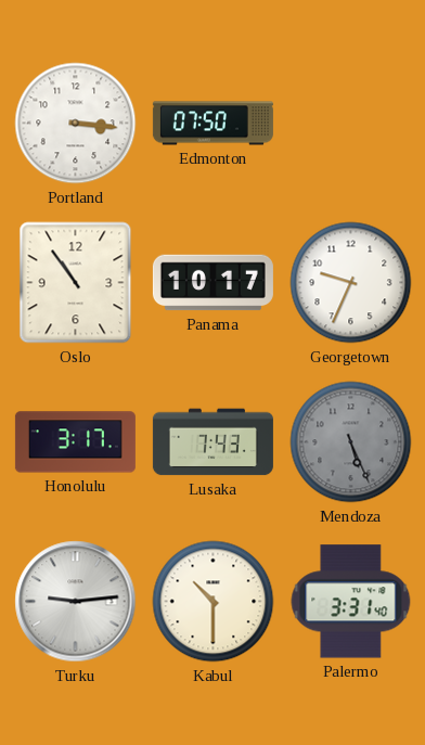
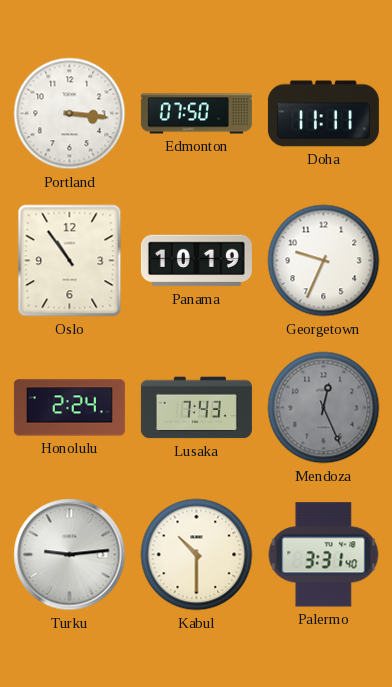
Doha: none -> 11:11 (323, 114)
Panama: 10:17 -> 10:19 (196, 261)
Honolulu: 3:17 -> 2:24 (69, 408)
Mendoza: 5:26 -> 12:26 (324, 408)
